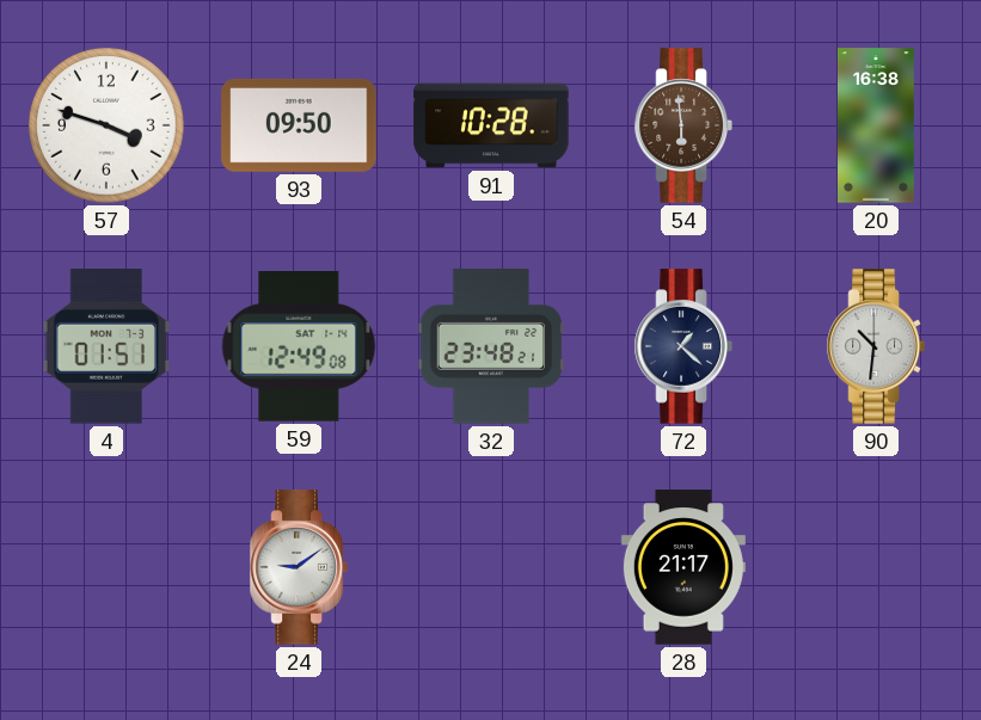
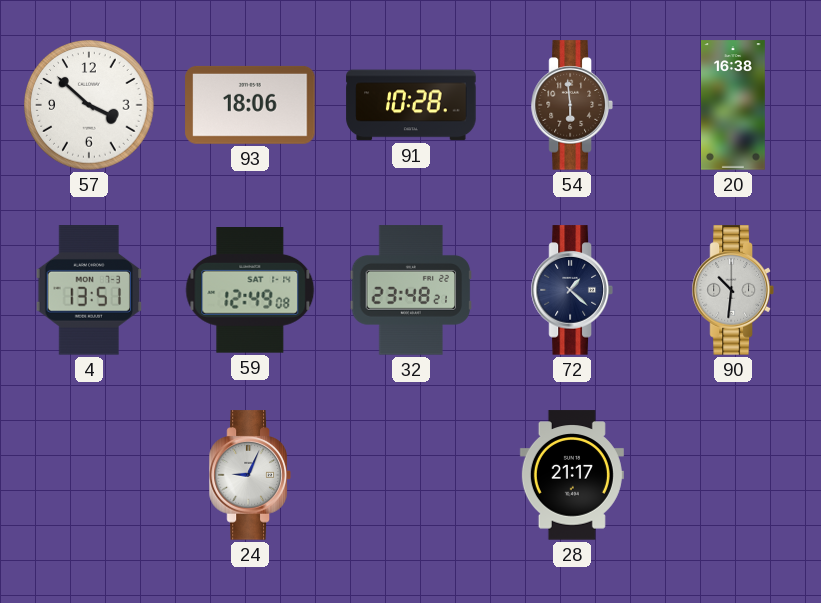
57: 3:48 -> 3:52 (89, 105)
93: 09:50 -> 18:06 (250, 105)
4: 01:51 -> 13:51 (89, 290)
24: 9:09 -> 9:04 (250, 475)
